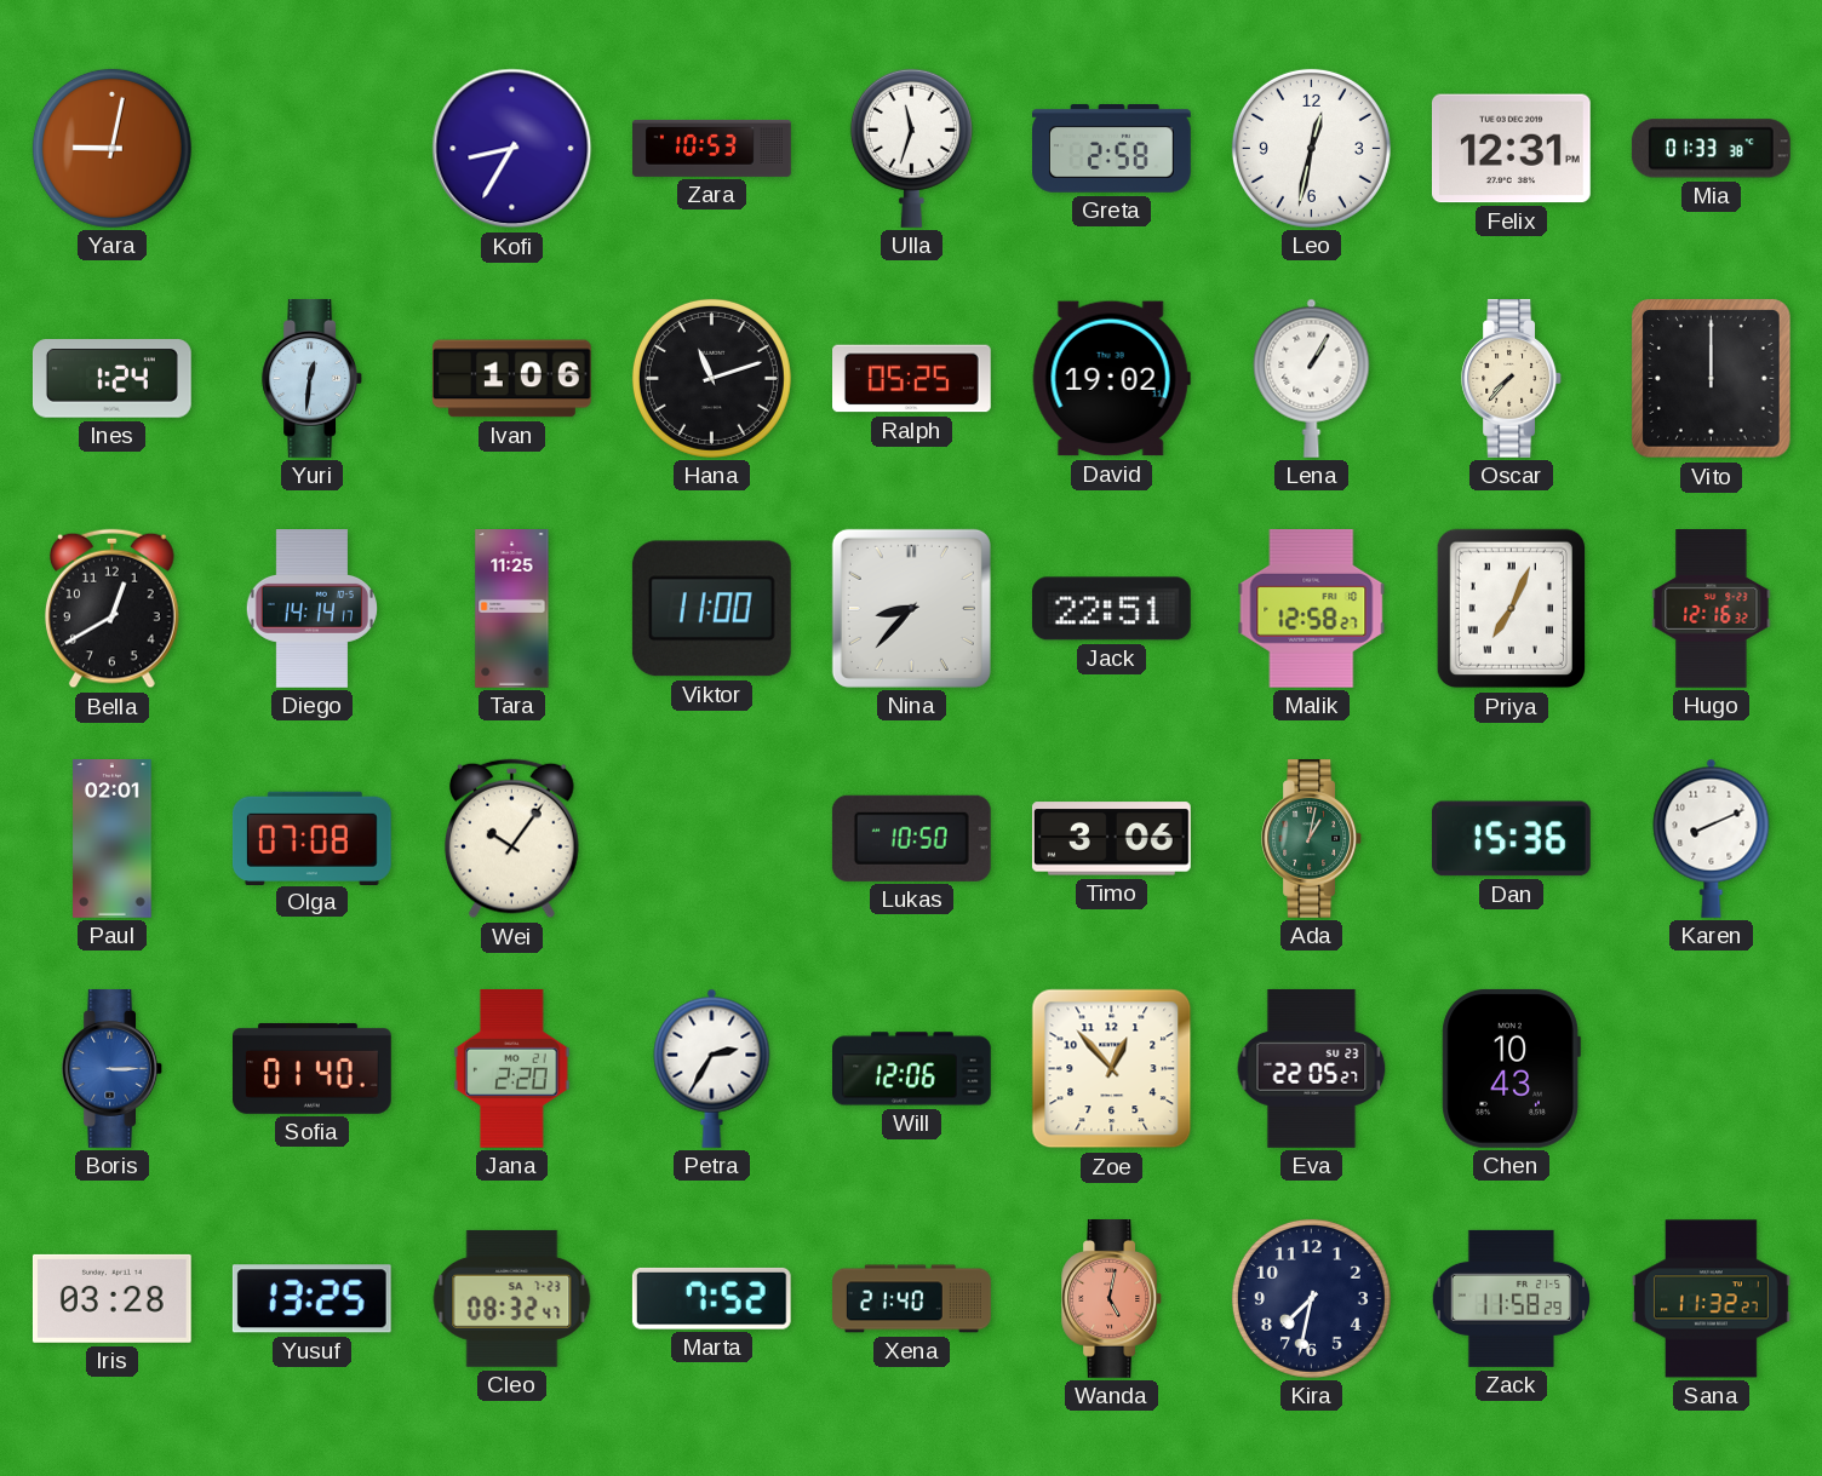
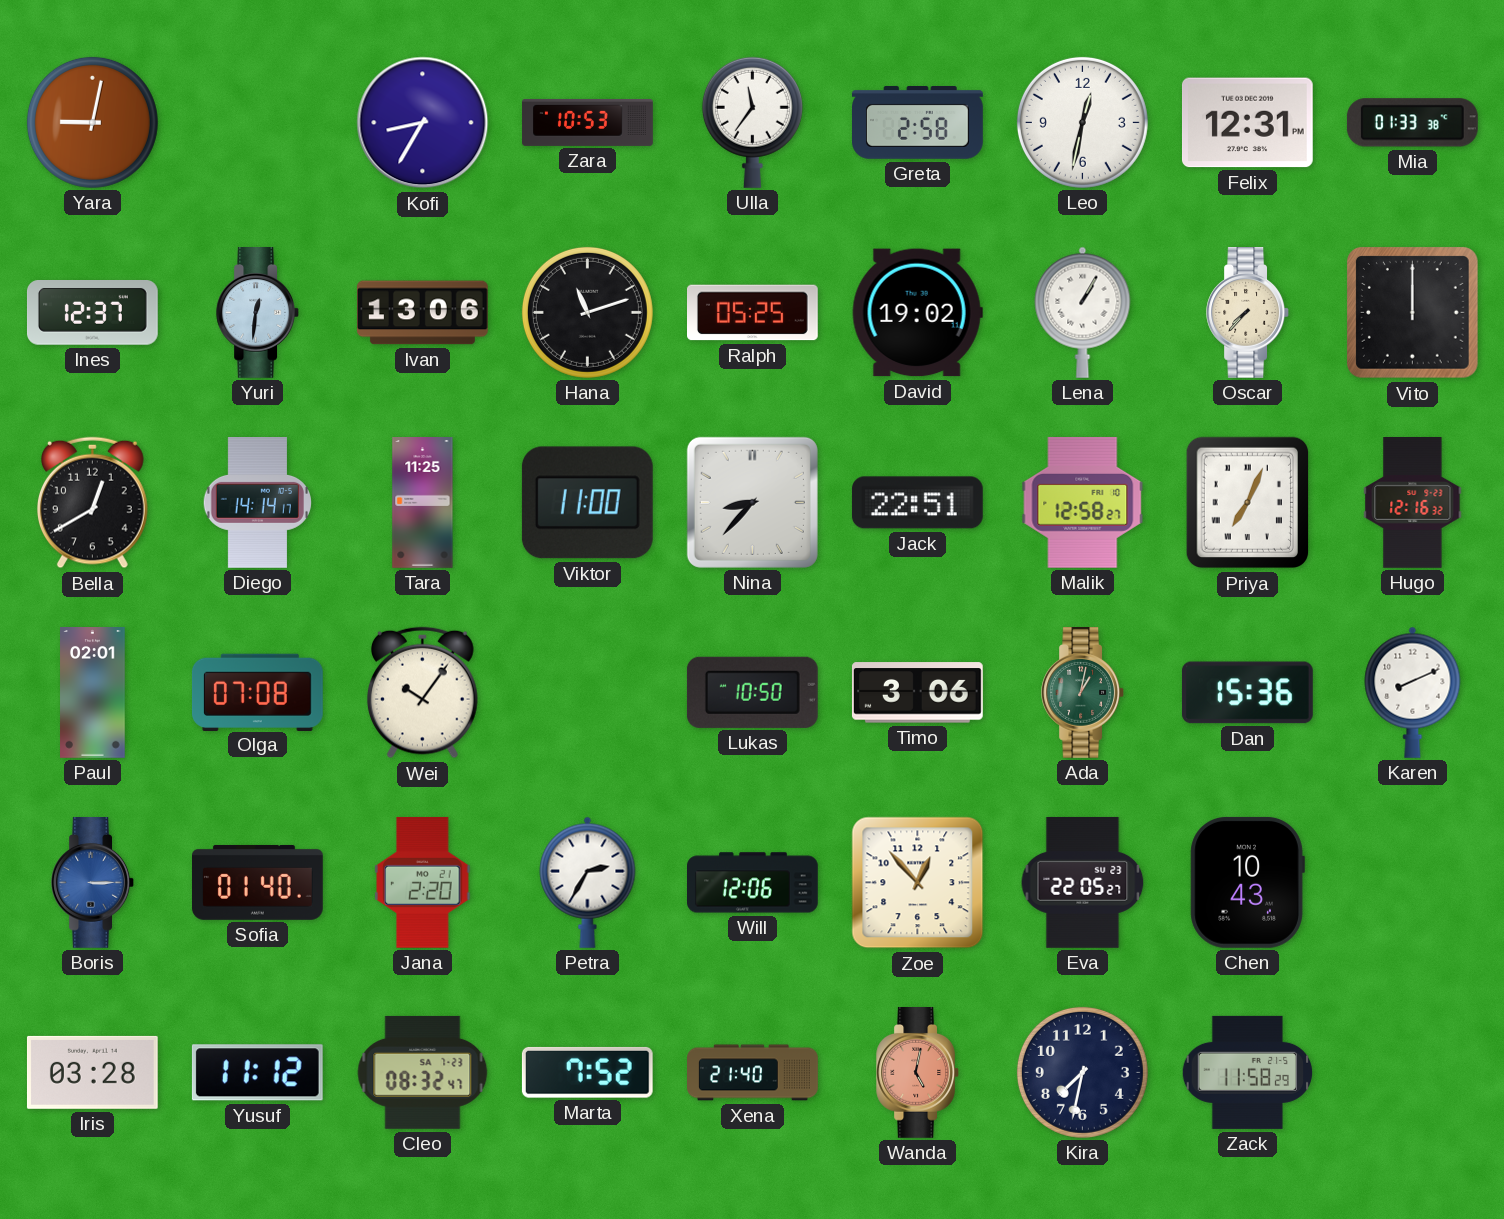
Ulla: 11:33 -> 11:36 (752, 122)
Ines: 1:24 -> 12:37 (92, 313)
Ivan: 1:06 -> 13:06 (423, 313)
Yusuf: 13:25 -> 11:12 (257, 1073)
Sana: 11:32 -> none (1712, 1299)
